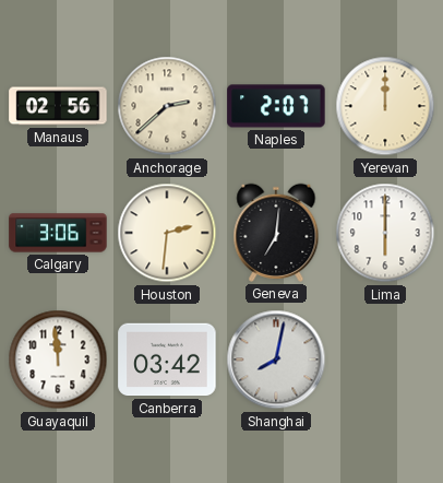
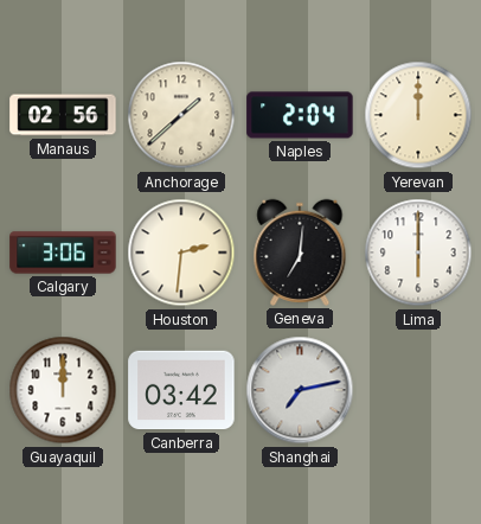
Anchorage: 2:38 -> 1:38 (181, 115)
Naples: 2:07 -> 2:04 (300, 115)
Guayaquil: 11:59 -> 12:00 (63, 390)
Shanghai: 8:02 -> 7:13 (300, 390)
